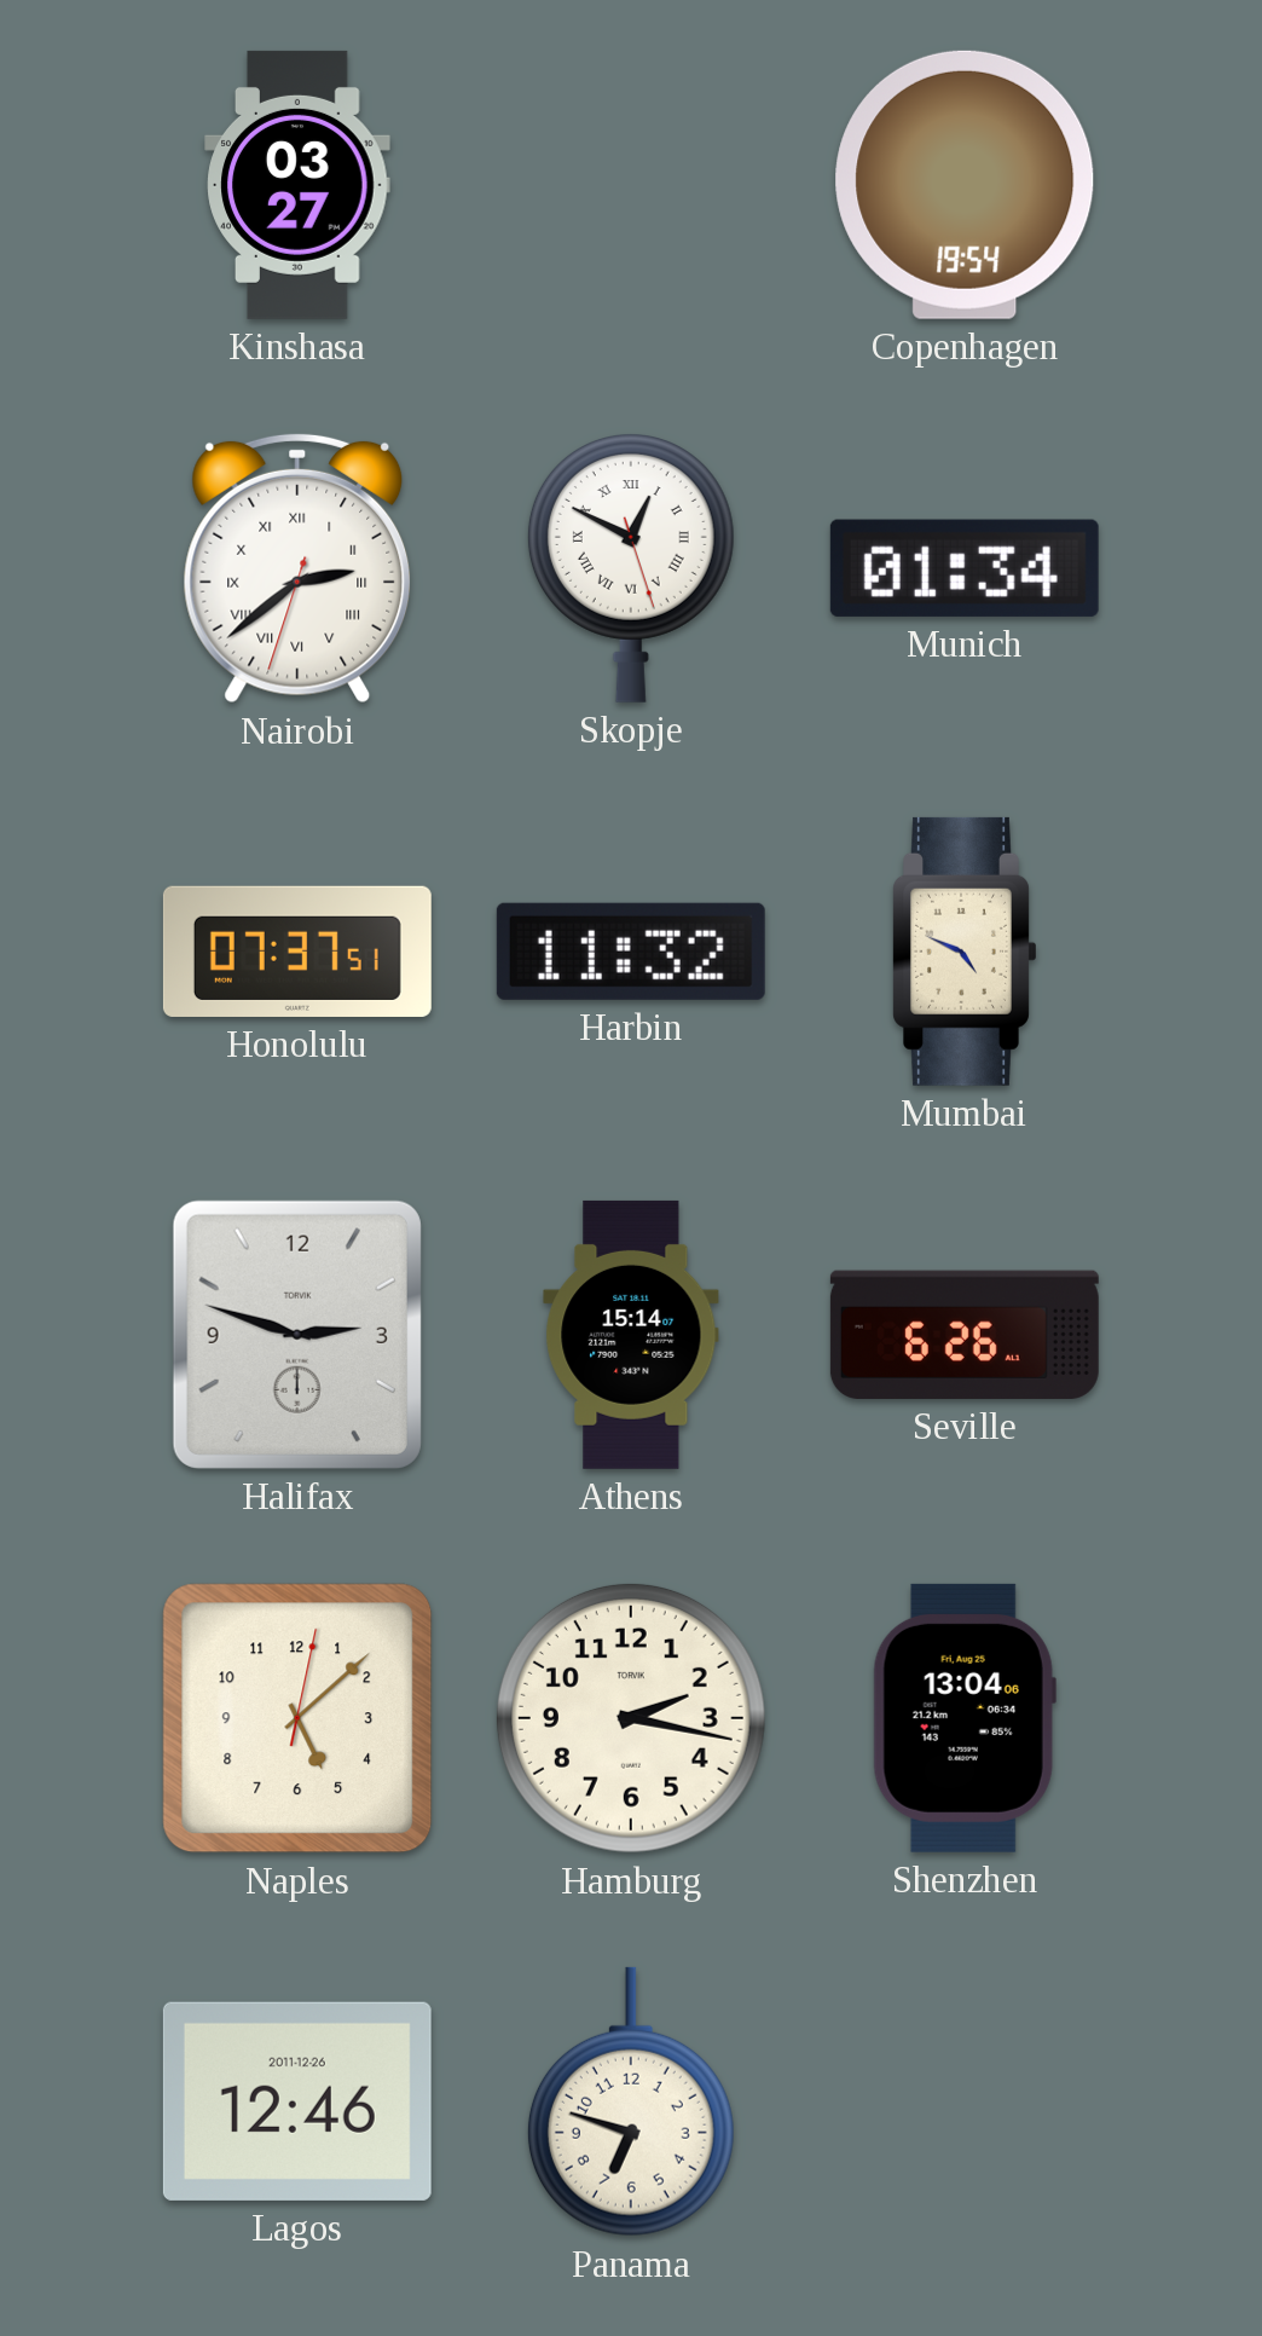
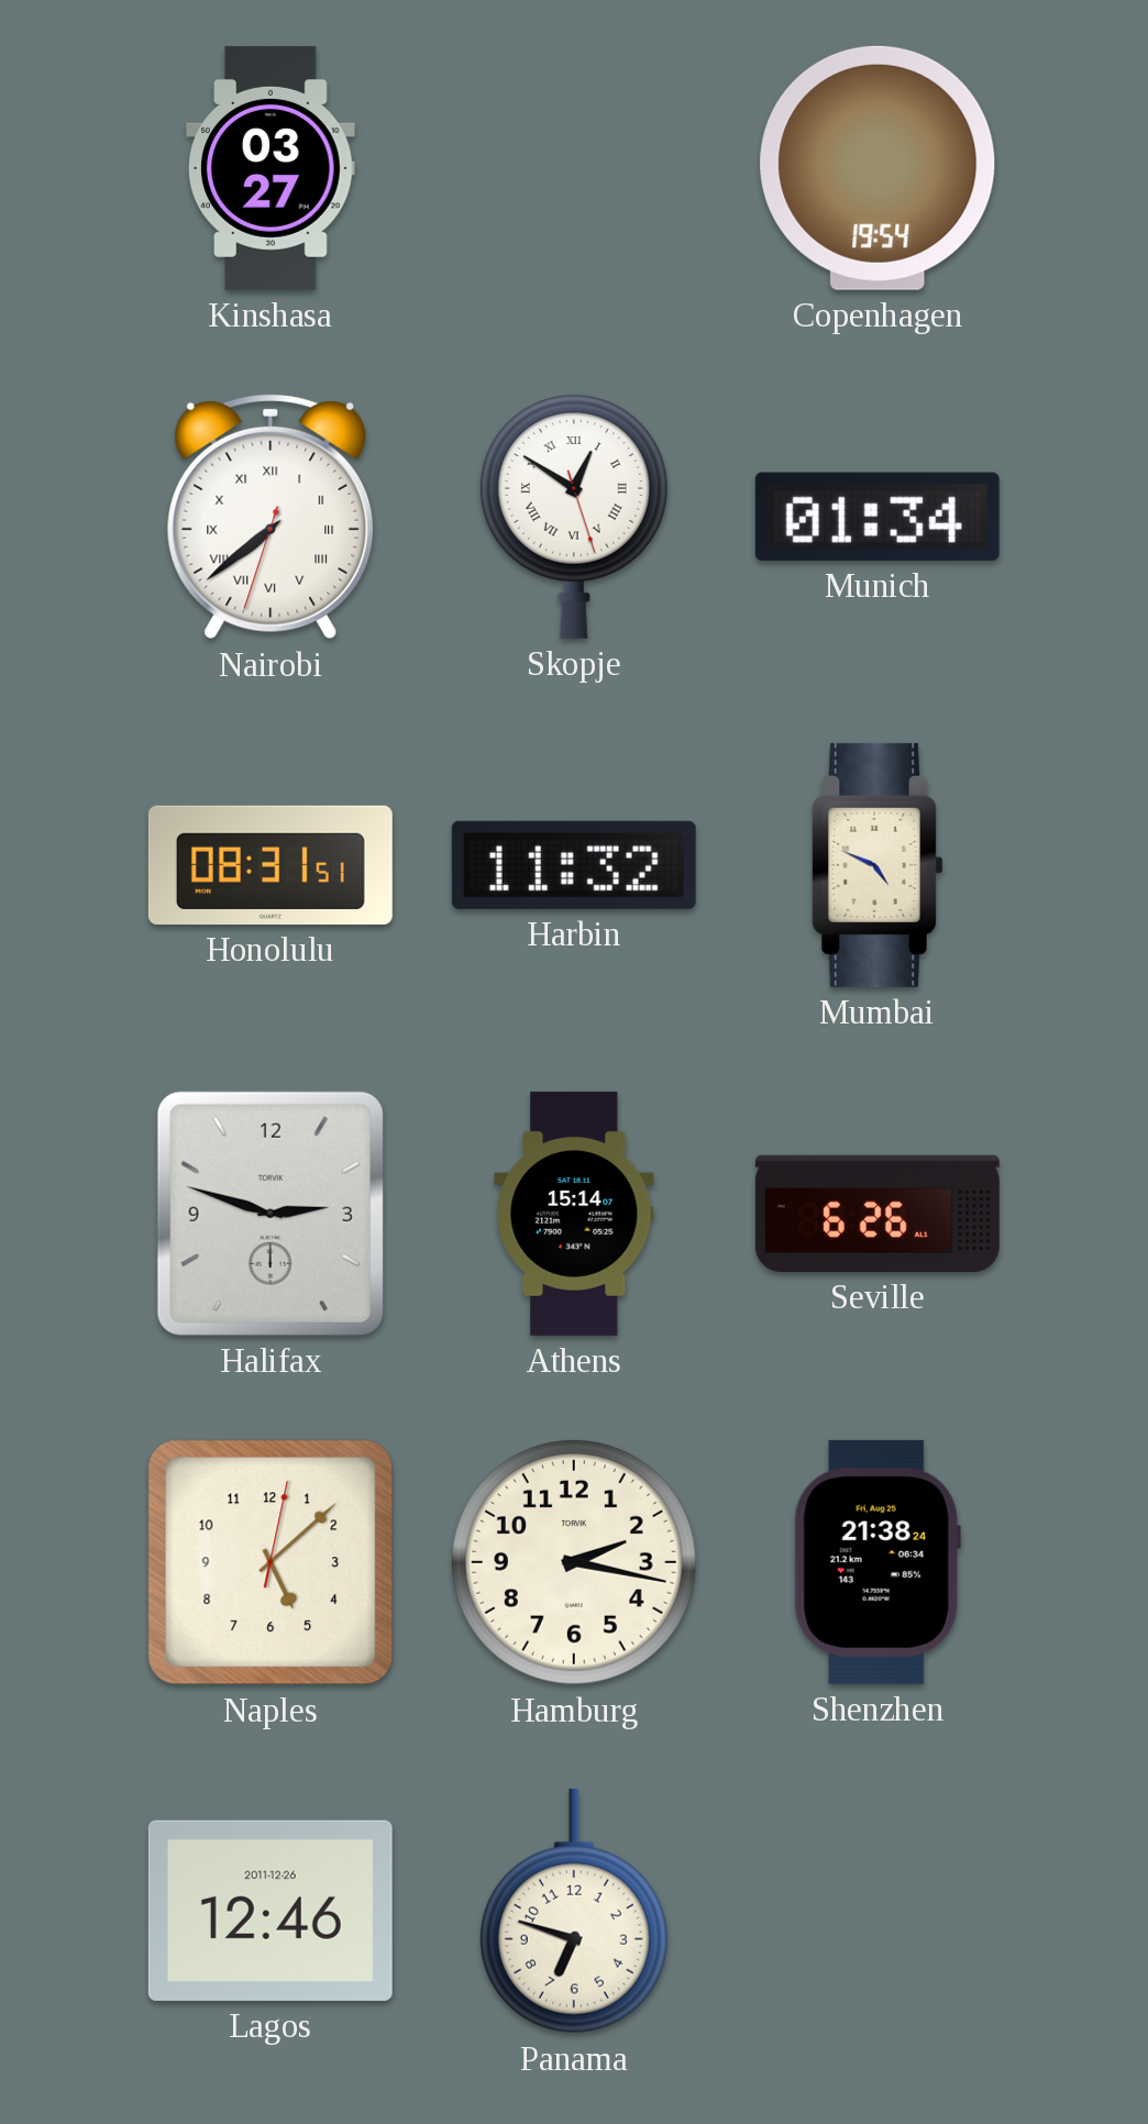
Nairobi: 2:38 -> 7:38 (271, 517)
Skopje: 12:49 -> 12:50 (574, 517)
Honolulu: 07:37 -> 08:31 (271, 865)
Shenzhen: 13:04 -> 21:38 (877, 1562)
